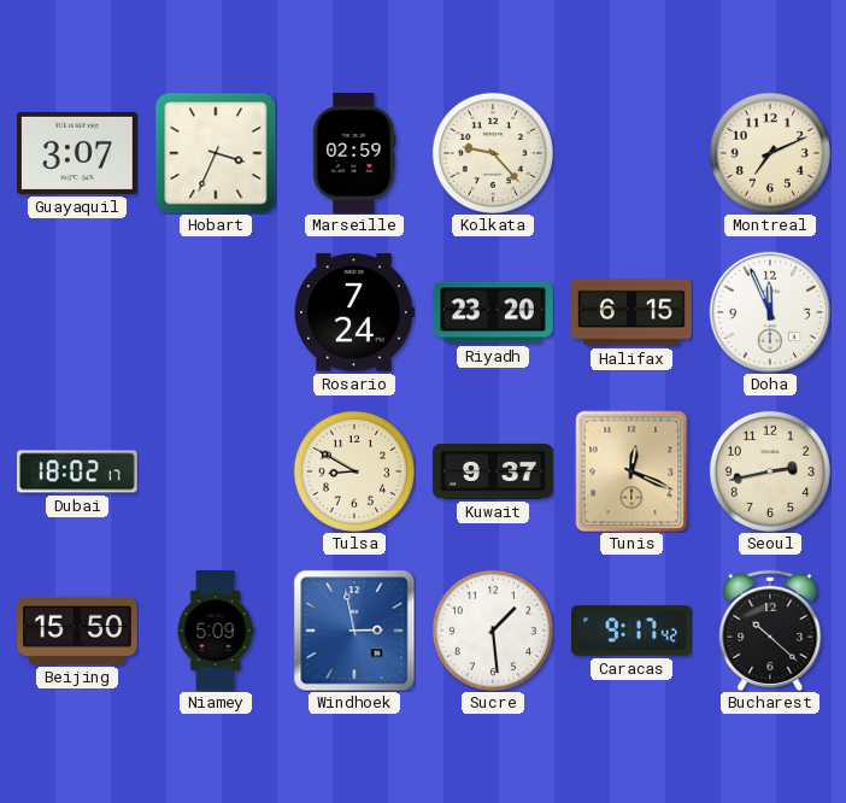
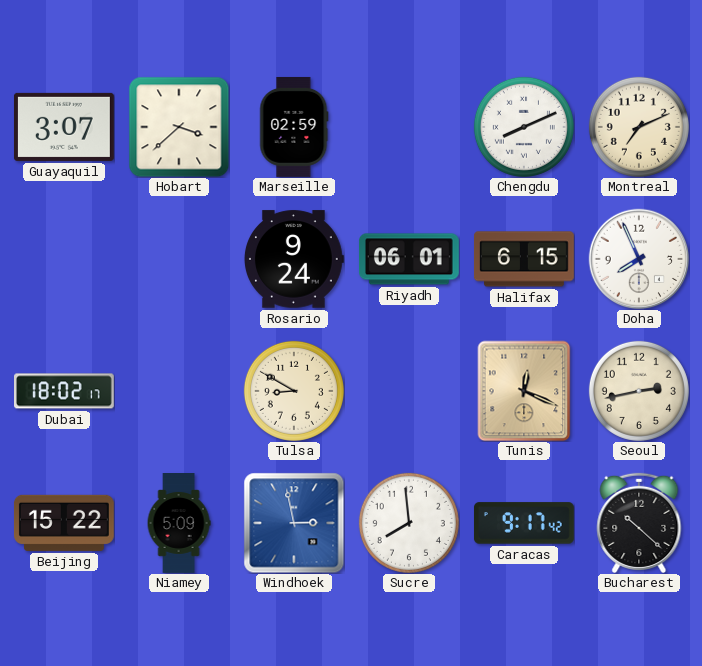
Hobart: 3:34 -> 3:38 (179, 127)
Kolkata: 9:23 -> none (493, 153)
Chengdu: none -> 8:11 (524, 127)
Rosario: 7:24 -> 9:24 (294, 259)
Riyadh: 23:20 -> 06:01 (409, 259)
Doha: 11:56 -> 7:56 (639, 259)
Kuwait: 9:37 -> none (493, 471)
Beijing: 15:50 -> 15:22 (64, 523)
Sucre: 1:29 -> 7:59 (409, 523)
